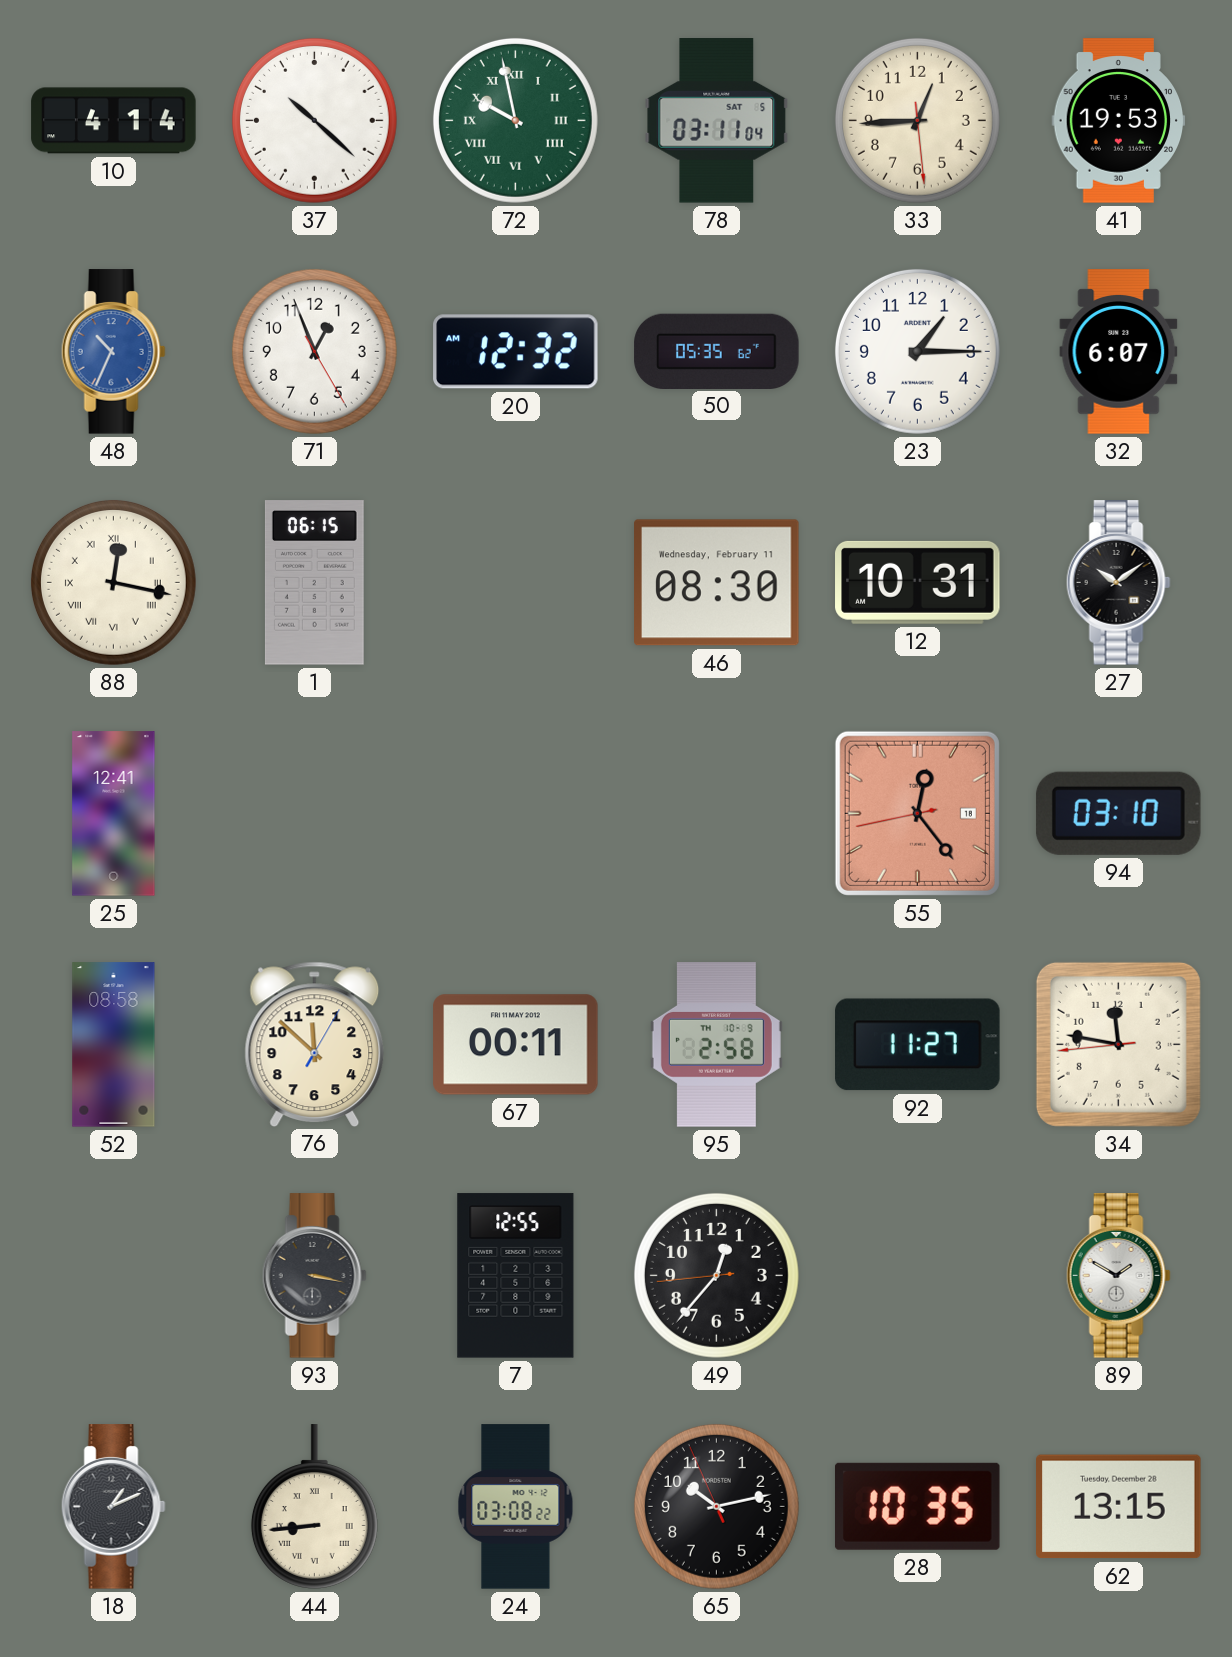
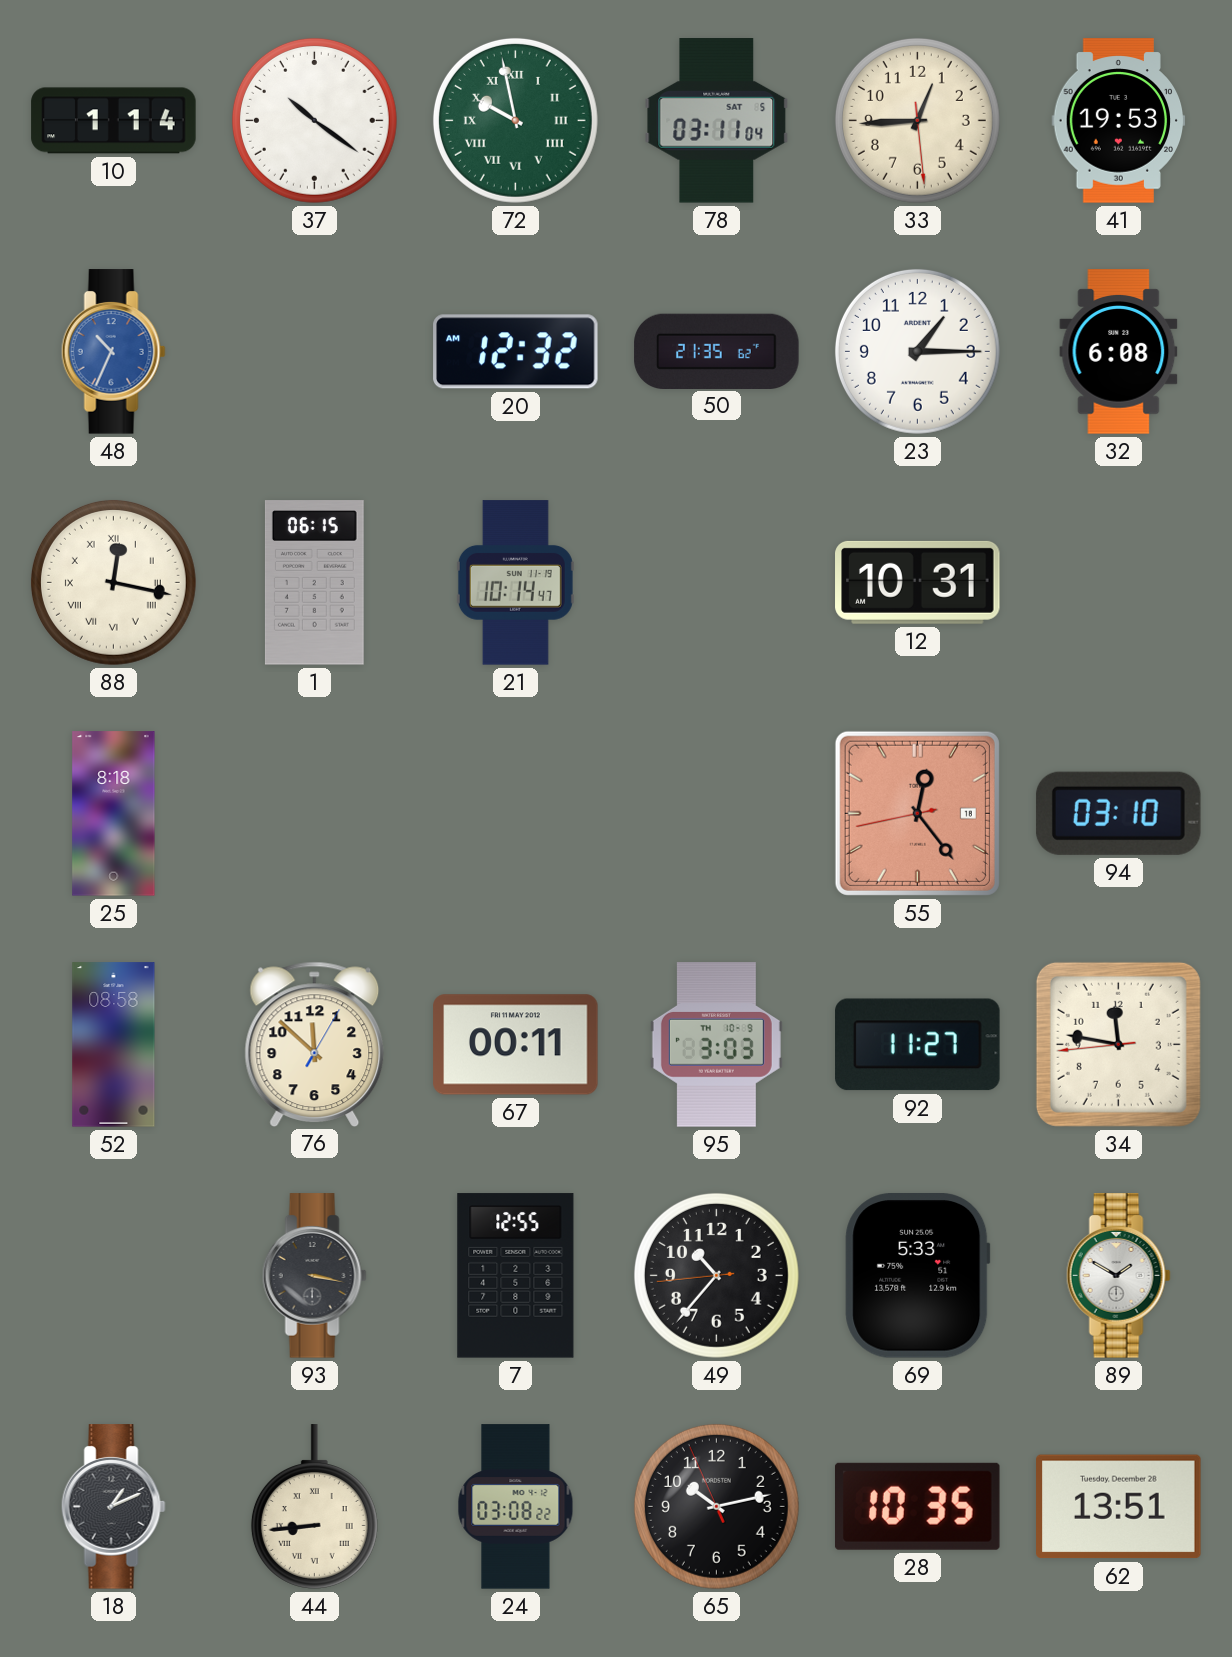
10: 4:14 -> 1:14 (114, 121)
37: 10:22 -> 10:21 (314, 120)
71: 12:56 -> none (314, 351)
50: 05:35 -> 21:35 (717, 351)
32: 6:07 -> 6:08 (1119, 352)
21: none -> 10:14 (515, 583)
46: 08:30 -> none (717, 583)
27: 10:09 -> none (1118, 583)
25: 12:41 -> 8:18 (114, 814)
95: 2:58 -> 3:03 (716, 1045)
49: 12:36 -> 10:36 (716, 1275)
69: none -> 5:33 (918, 1276)
62: 13:15 -> 13:51 (1119, 1507)
